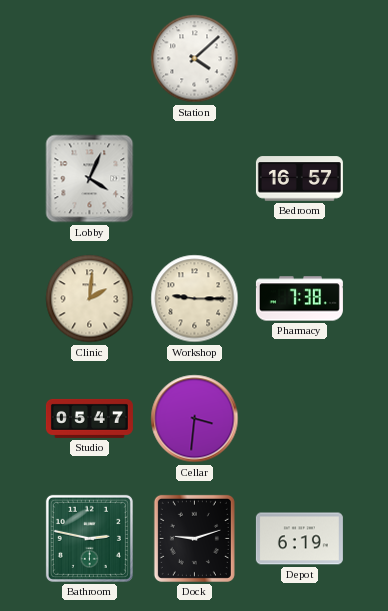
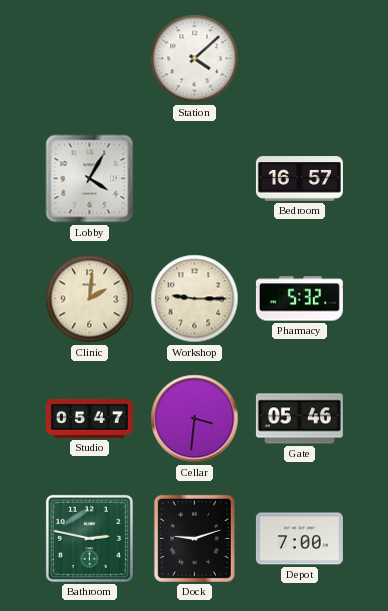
Lobby: 4:04 -> 4:05 (90, 179)
Pharmacy: 7:38 -> 5:32 (299, 299)
Gate: none -> 05:46 (299, 419)
Depot: 6:19 -> 7:00 (299, 539)
